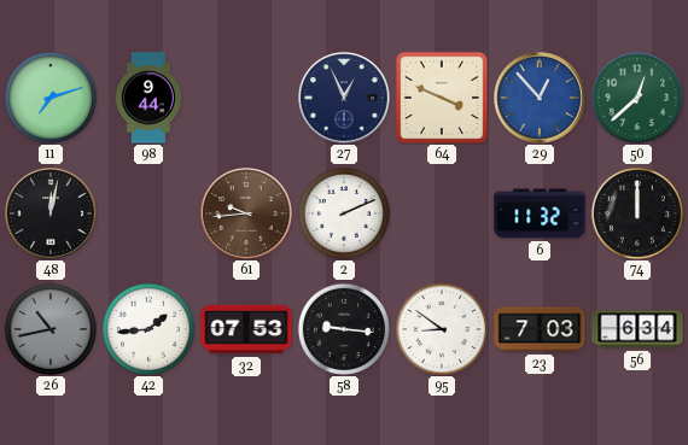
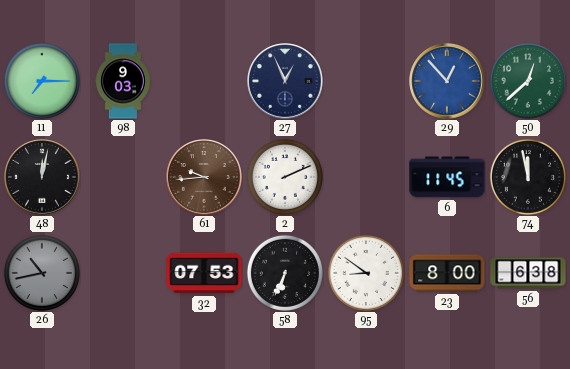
11: 7:12 -> 7:15 (42, 81)
98: 9:44 -> 9:03 (123, 81)
64: 3:49 -> none (442, 98)
6: 11:32 -> 11:45 (447, 177)
74: 12:00 -> 11:58 (528, 177)
42: 1:44 -> none (148, 329)
58: 9:16 -> 6:34 (285, 273)
23: 7:03 -> 8:00 (447, 273)
56: 6:34 -> 6:38 (528, 273)
